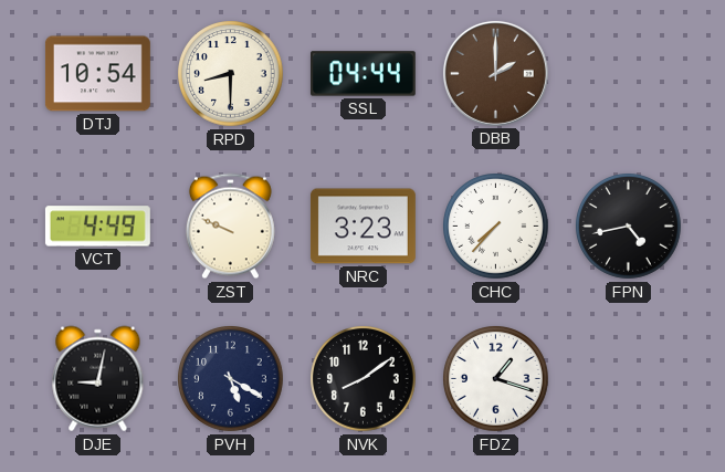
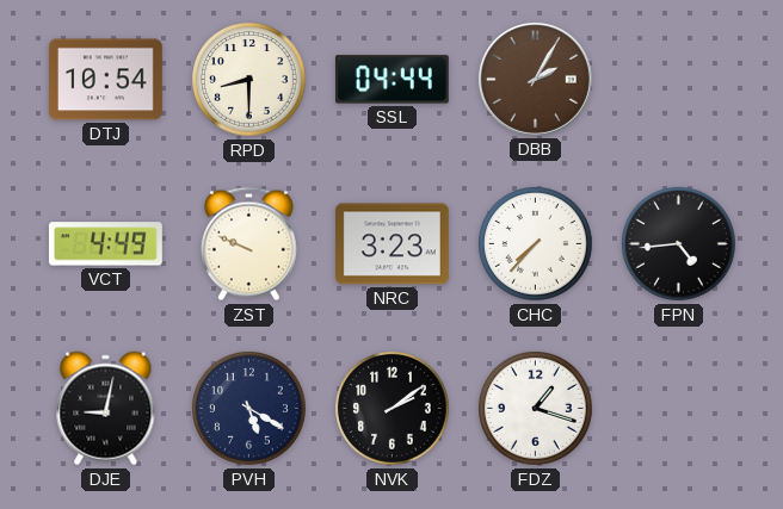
DBB: 2:00 -> 2:05 (535, 79)
FPN: 4:43 -> 4:44 (679, 244)
NVK: 8:09 -> 2:09 (393, 409)
